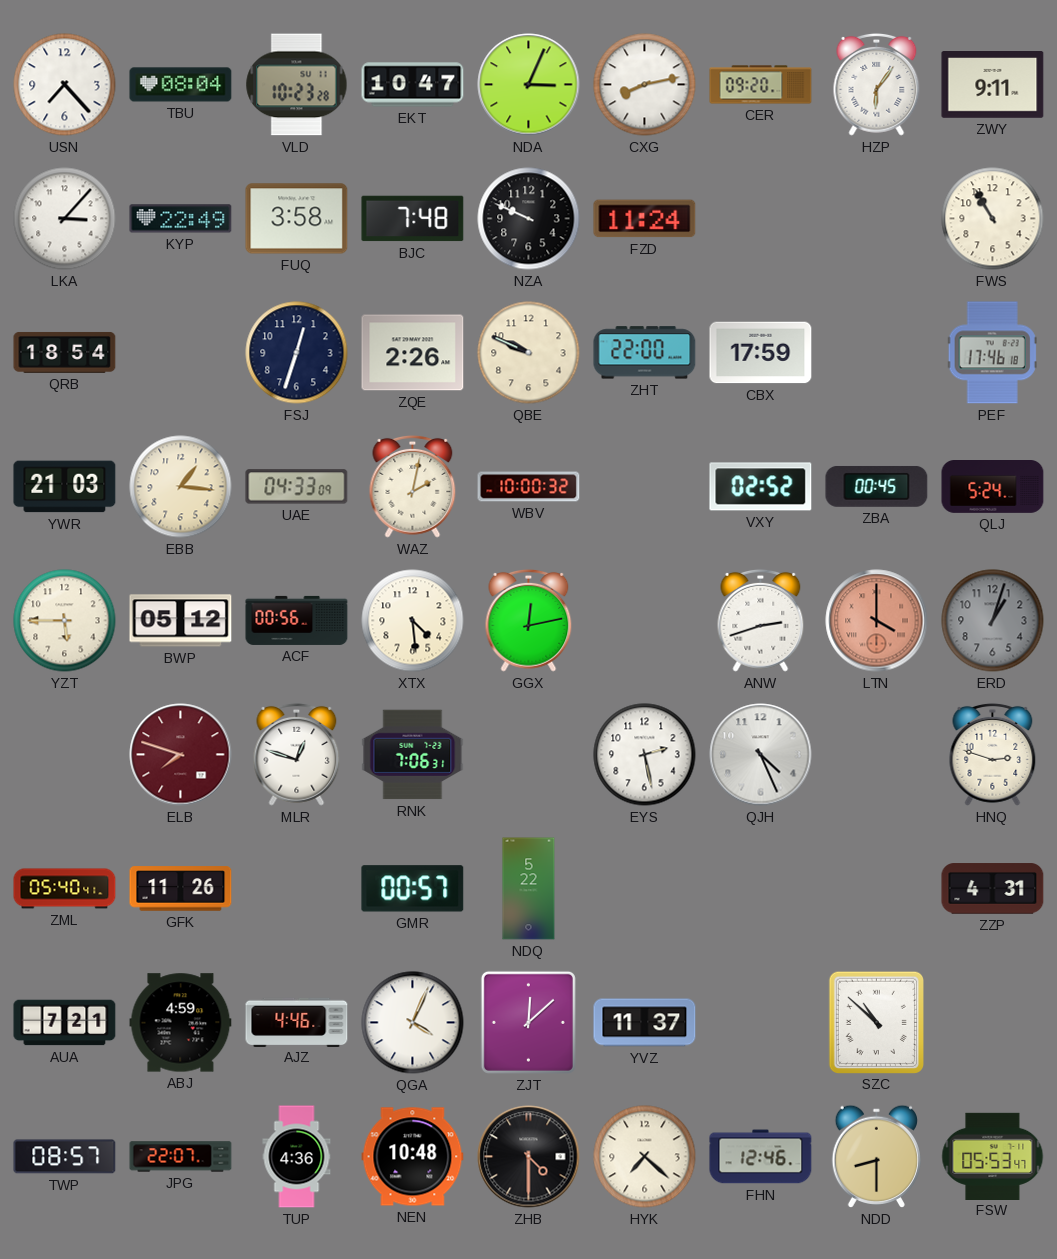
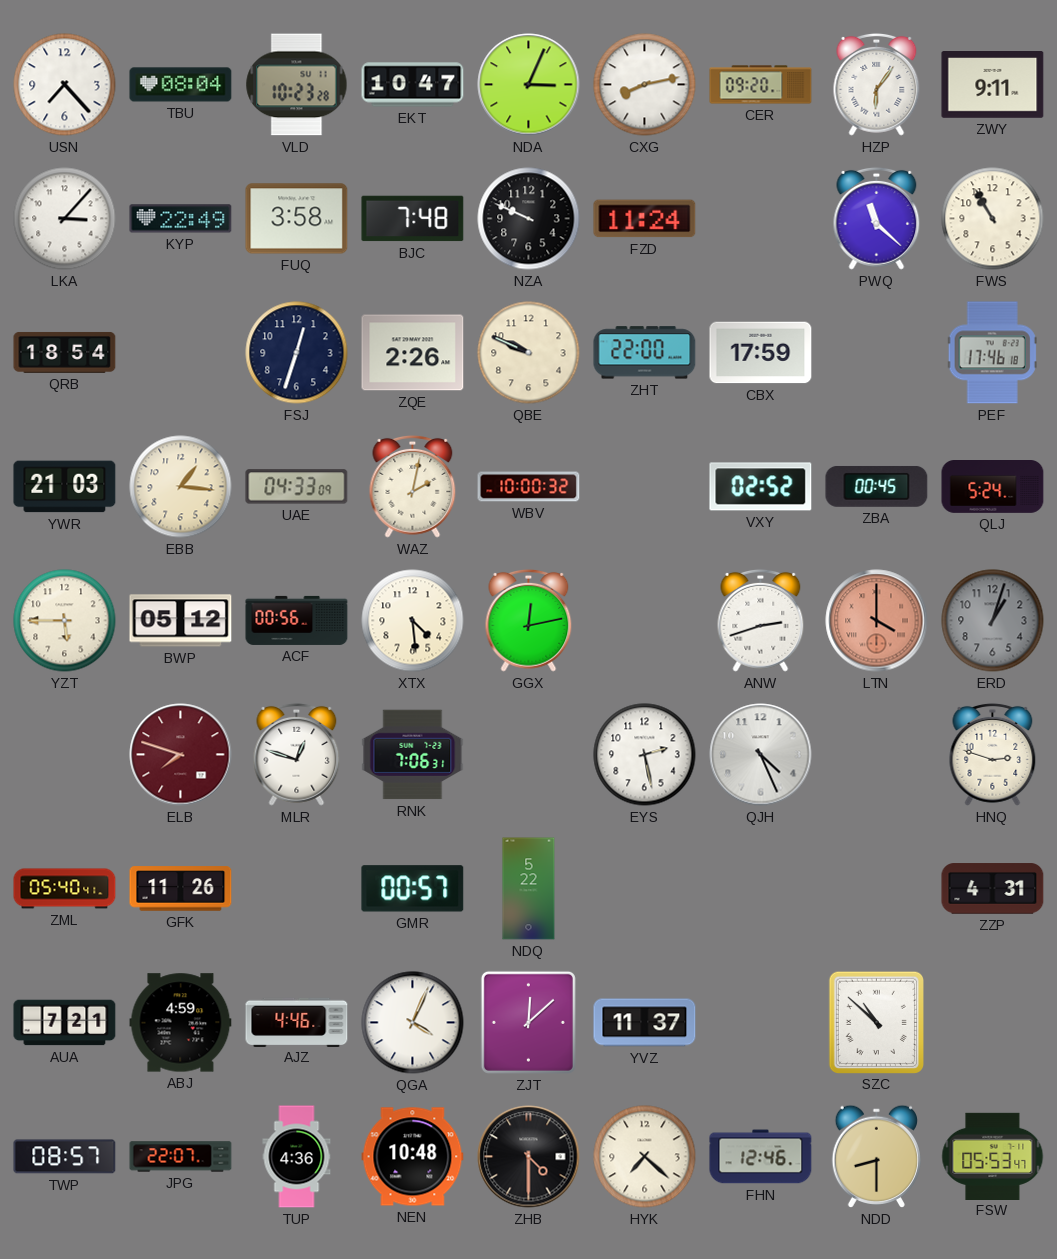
PWQ: none -> 11:22 (877, 218)
